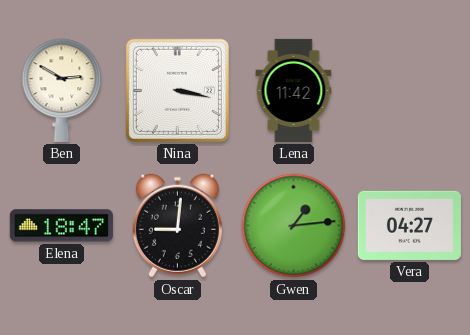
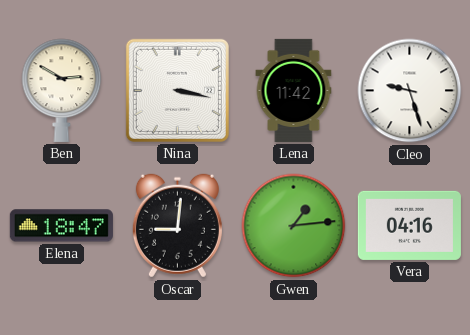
Cleo: none -> 9:27 (410, 91)
Vera: 04:27 -> 04:16 (409, 225)
